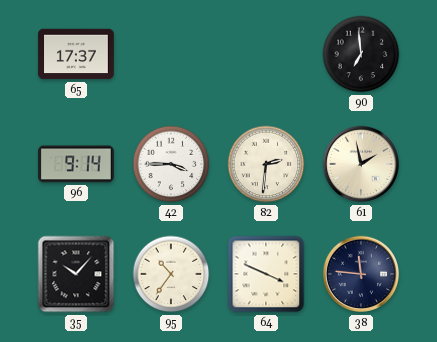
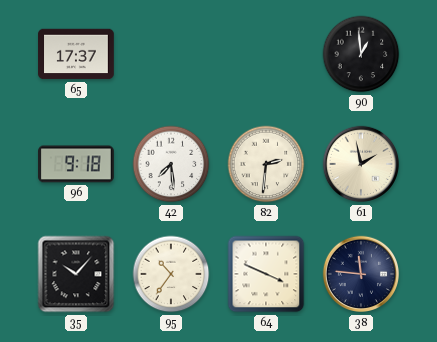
90: 6:59 -> 12:59 (361, 54)
96: 9:14 -> 9:18 (76, 164)
42: 3:45 -> 7:29 (171, 164)
